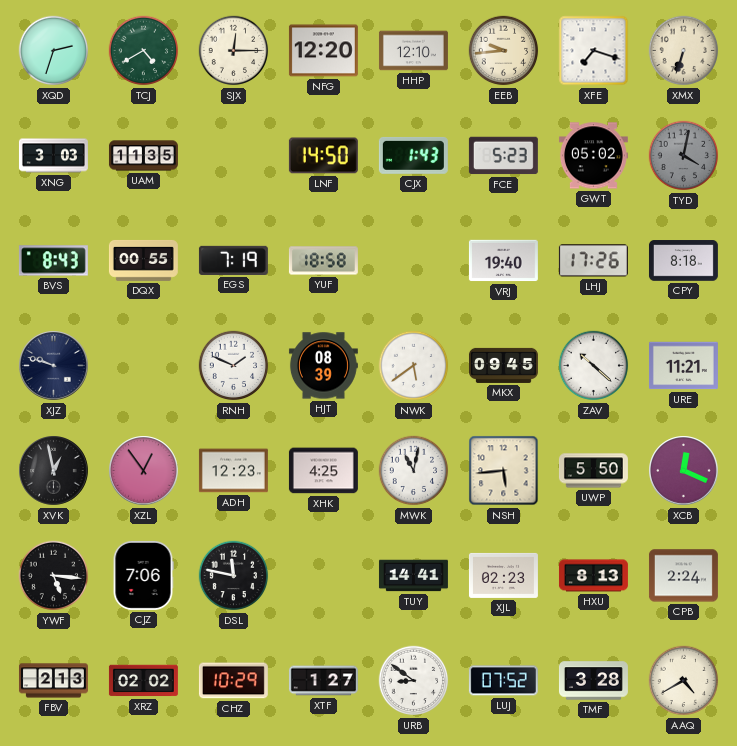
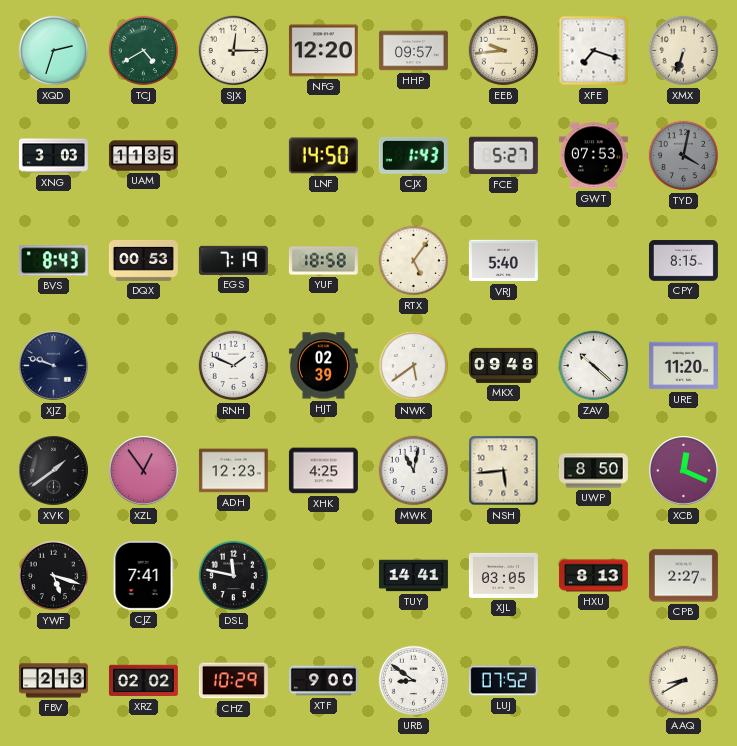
HHP: 12:10 -> 09:57 (413, 51)
FCE: 5:23 -> 5:27 (503, 156)
GWT: 05:02 -> 07:53 (593, 156)
DQX: 00:55 -> 00:53 (143, 260)
RTX: none -> 5:06 (414, 261)
VRJ: 19:40 -> 5:40 (503, 261)
LHJ: 17:26 -> none (593, 261)
CPY: 8:18 -> 8:15 (683, 261)
HJT: 08:39 -> 02:39 (323, 366)
MKX: 09:45 -> 09:48 (503, 365)
URE: 11:21 -> 11:20 (683, 366)
XVK: 12:58 -> 1:39 (54, 471)
UWP: 5:50 -> 8:50 (593, 471)
YWF: 5:16 -> 5:18 (54, 576)
CJZ: 7:06 -> 7:41 (143, 575)
XJL: 02:23 -> 03:05 (503, 575)
CPB: 2:24 -> 2:27 (683, 576)
XTF: 1:27 -> 9:00 (323, 681)
TMF: 3:28 -> none (593, 681)
AAQ: 4:40 -> 8:40 (684, 681)
